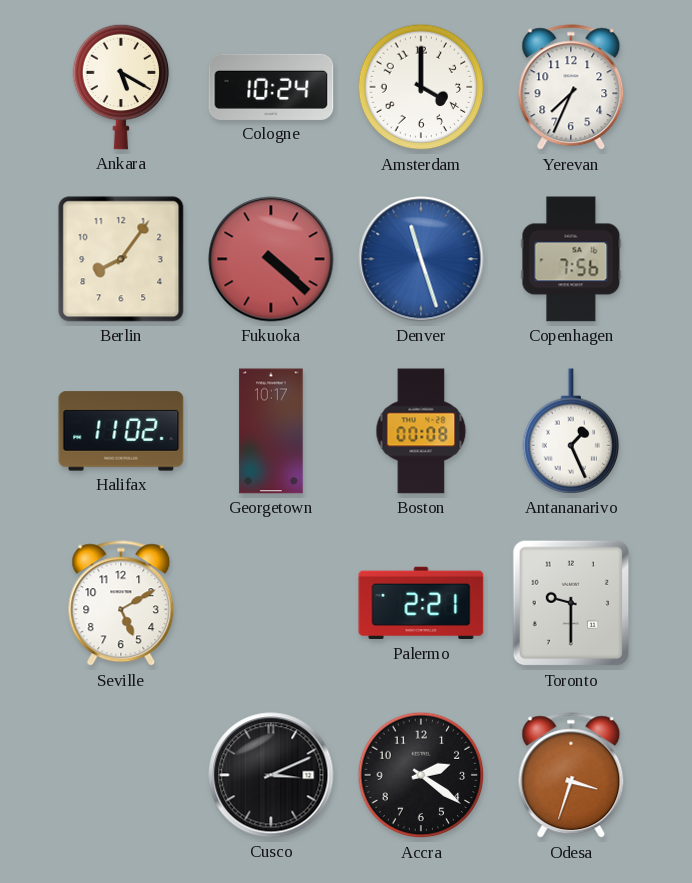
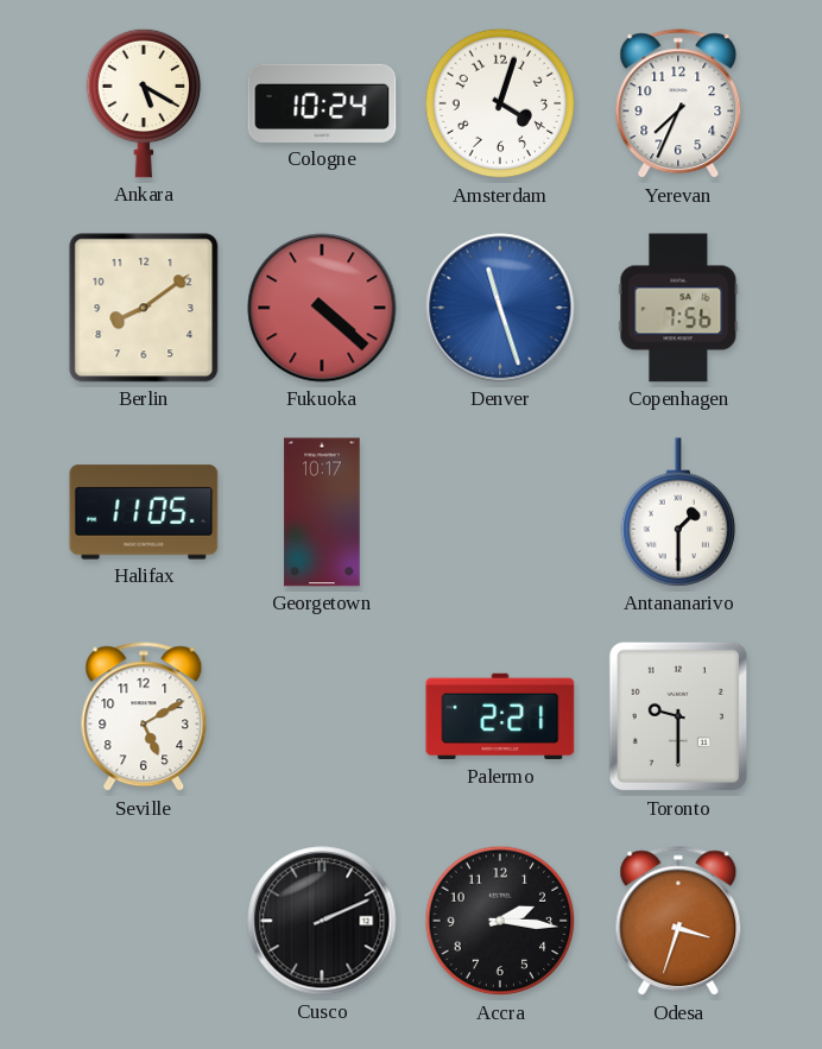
Amsterdam: 4:00 -> 4:03 (500, 103)
Berlin: 8:06 -> 8:09 (144, 308)
Halifax: 11:02 -> 11:05 (144, 512)
Boston: 00:08 -> none (421, 431)
Antananarivo: 1:26 -> 1:30 (678, 512)
Cusco: 3:11 -> 2:11 (322, 921)
Accra: 2:21 -> 2:16 (500, 921)
